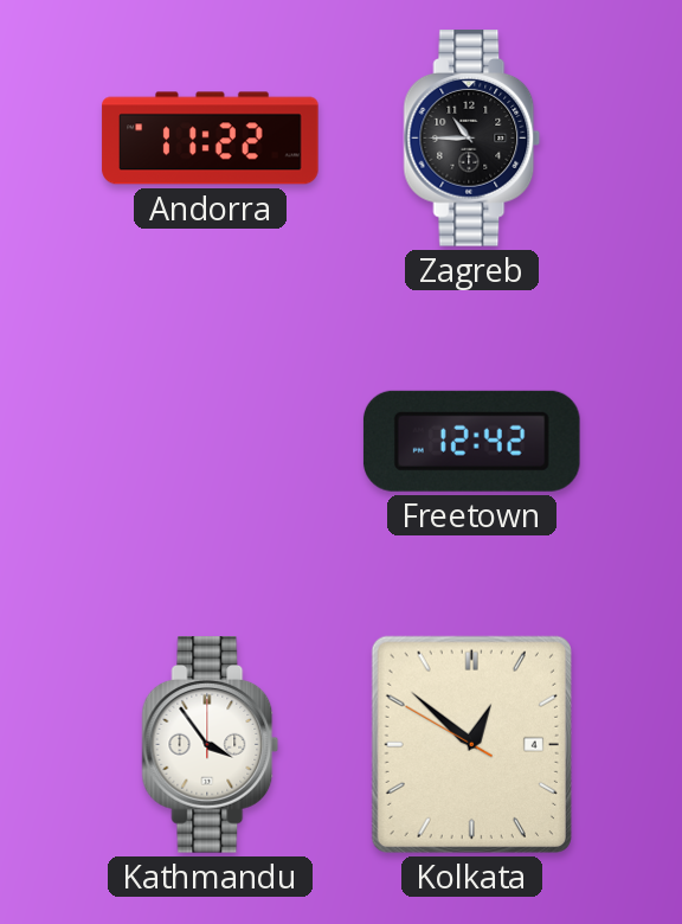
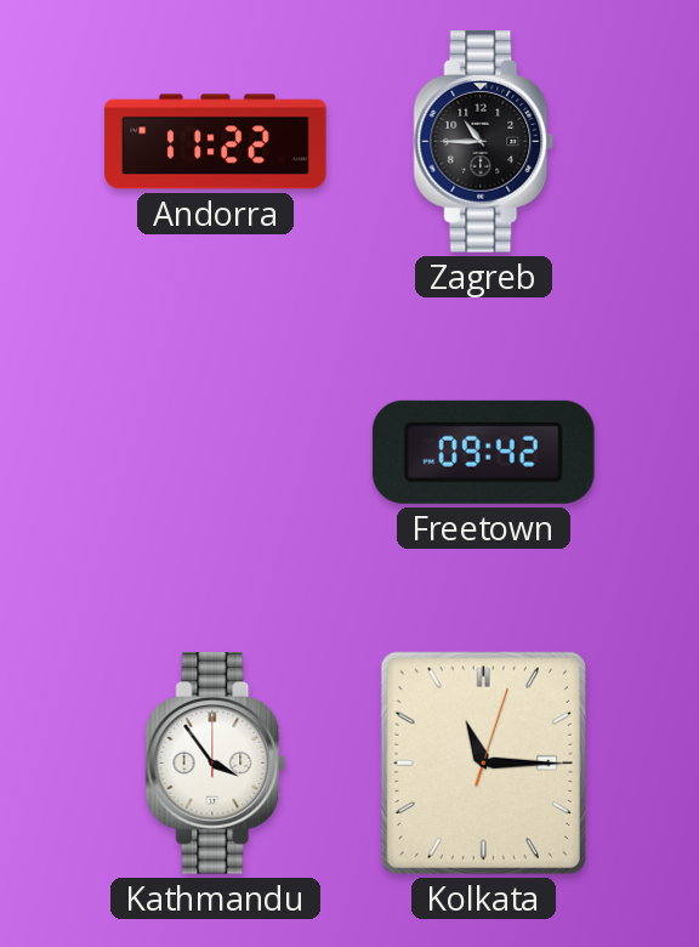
Freetown: 12:42 -> 09:42 (483, 452)
Kolkata: 12:51 -> 11:15 (483, 762)
